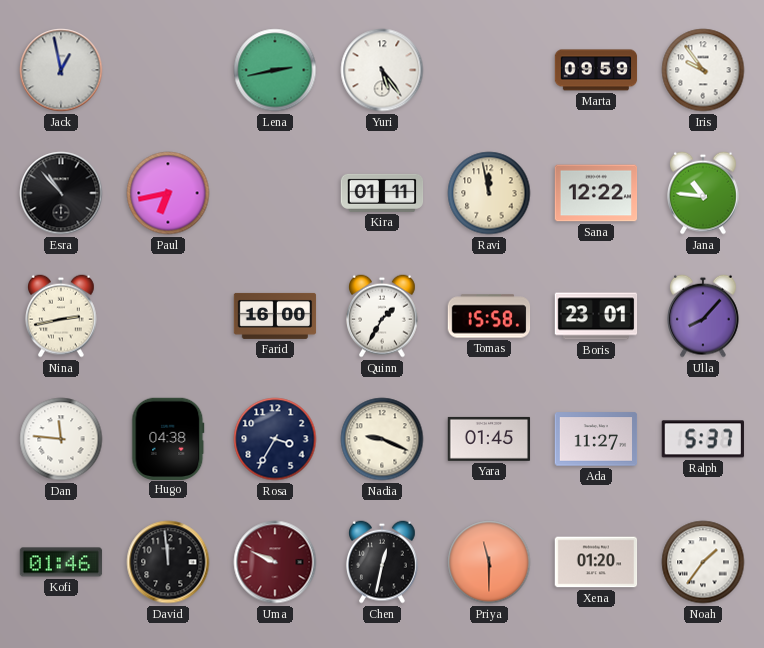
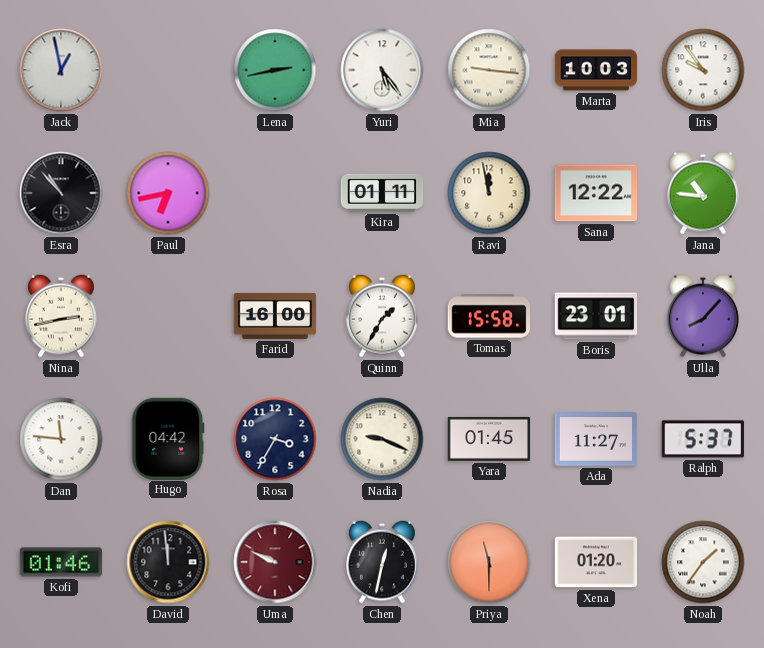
Mia: none -> 9:16 (489, 70)
Marta: 09:59 -> 10:03 (596, 70)
Hugo: 04:38 -> 04:42 (168, 438)
